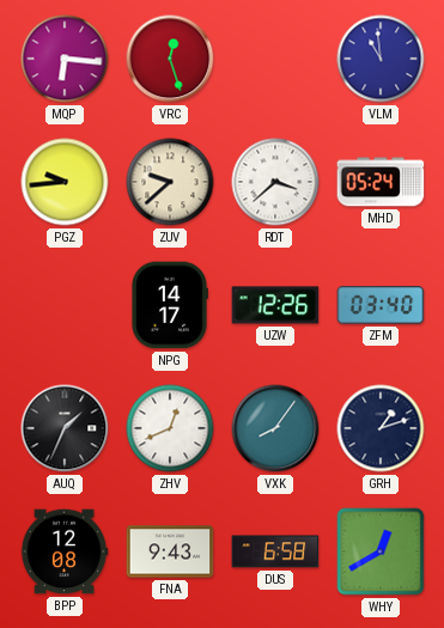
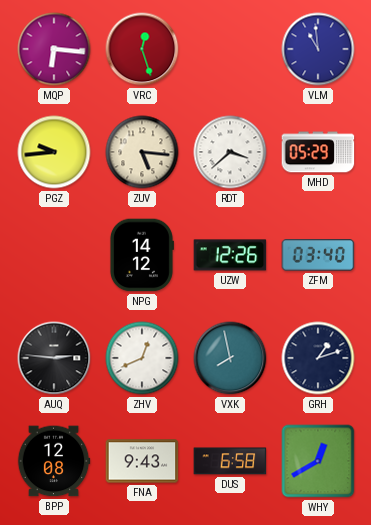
ZUV: 9:38 -> 5:16 (142, 152)
MHD: 05:24 -> 05:29 (318, 152)
NPG: 14:17 -> 14:12 (141, 255)
AUQ: 1:34 -> 2:46 (54, 358)
VXK: 8:06 -> 7:58 (230, 358)
